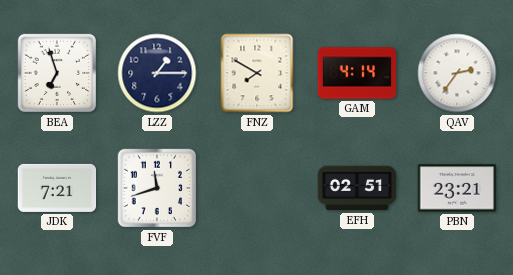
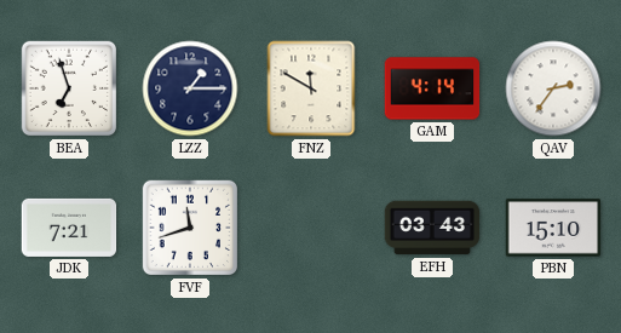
FNZ: 7:50 -> 11:50 (311, 88)
EFH: 02:51 -> 03:43 (432, 228)
PBN: 23:21 -> 15:10 (553, 228)
